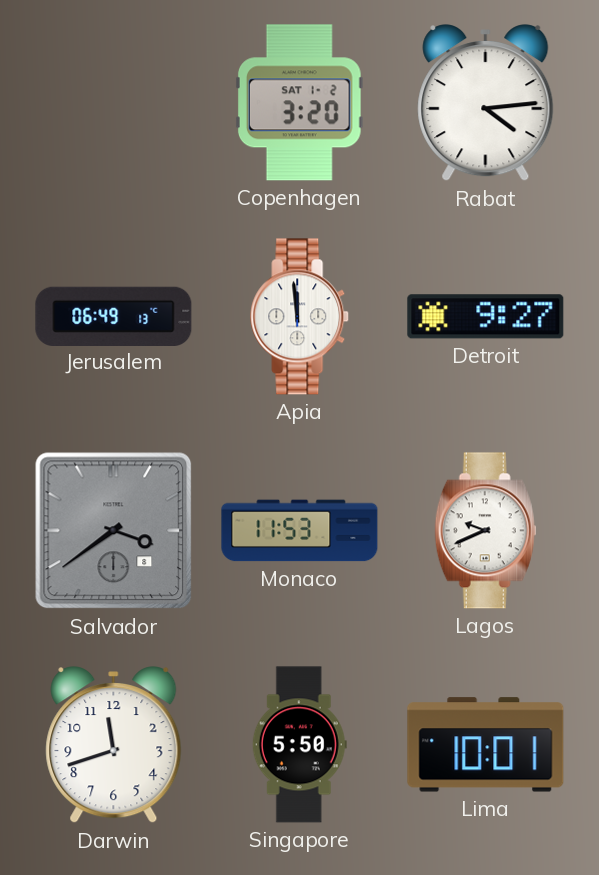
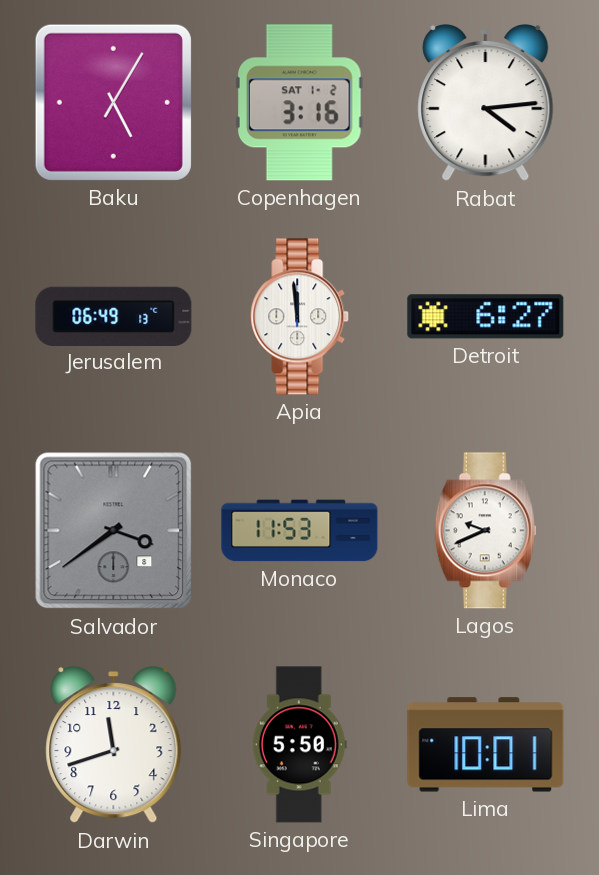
Baku: none -> 5:05 (113, 102)
Copenhagen: 3:20 -> 3:16 (299, 103)
Detroit: 9:27 -> 6:27 (486, 317)
